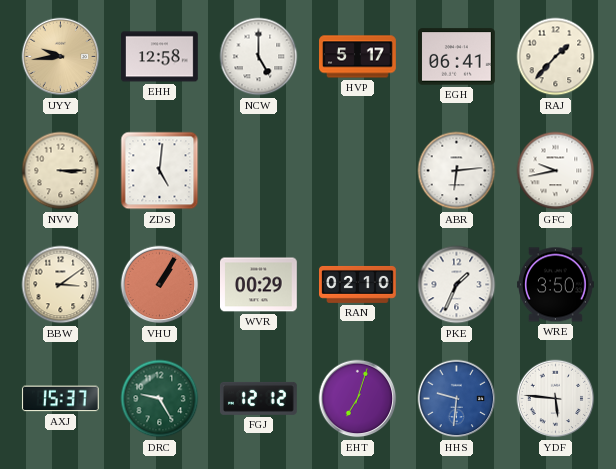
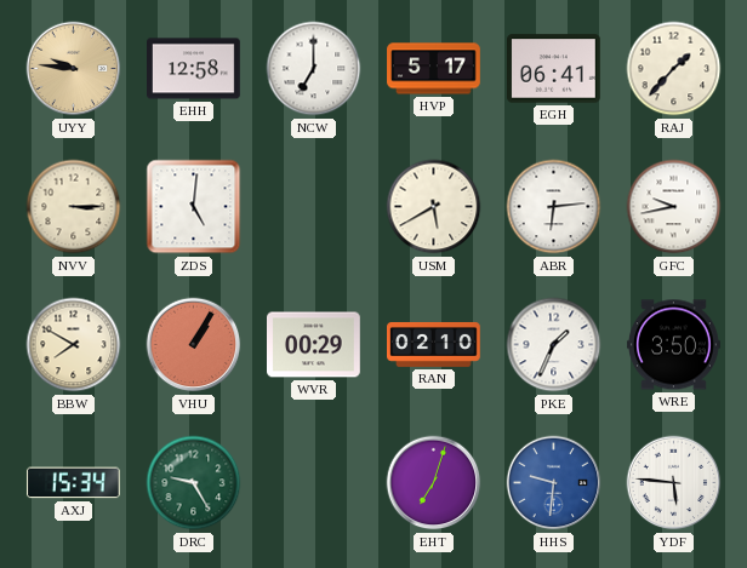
UYY: 9:44 -> 9:46 (74, 69)
NCW: 5:00 -> 7:00 (314, 69)
USM: none -> 5:40 (434, 207)
BBW: 3:09 -> 7:50 (74, 345)
AXJ: 15:37 -> 15:34 (73, 483)
FGJ: 12:12 -> none (258, 398)
